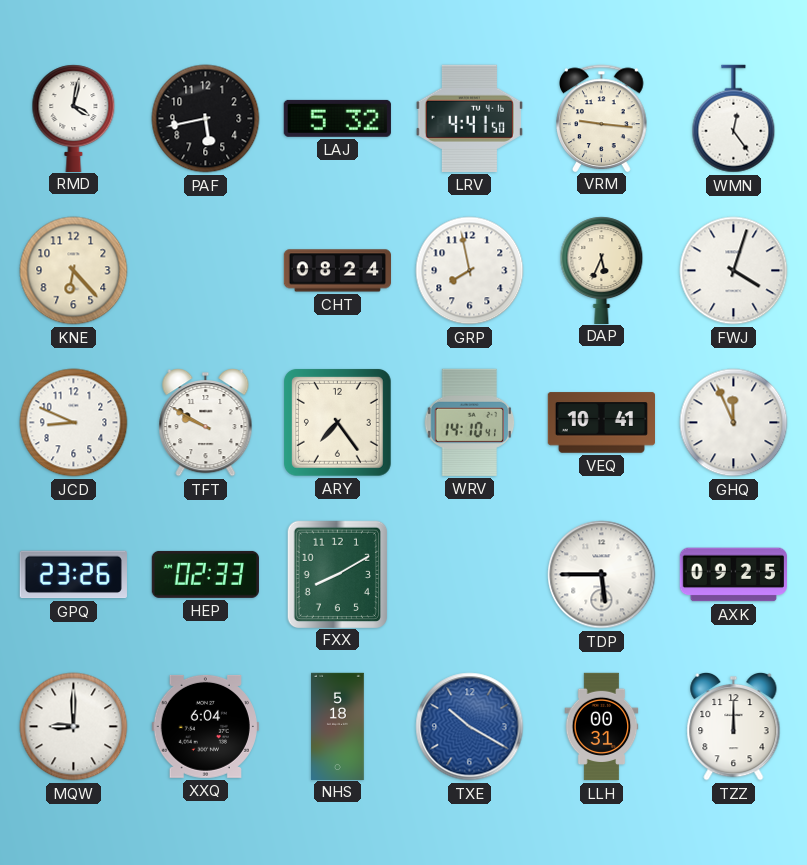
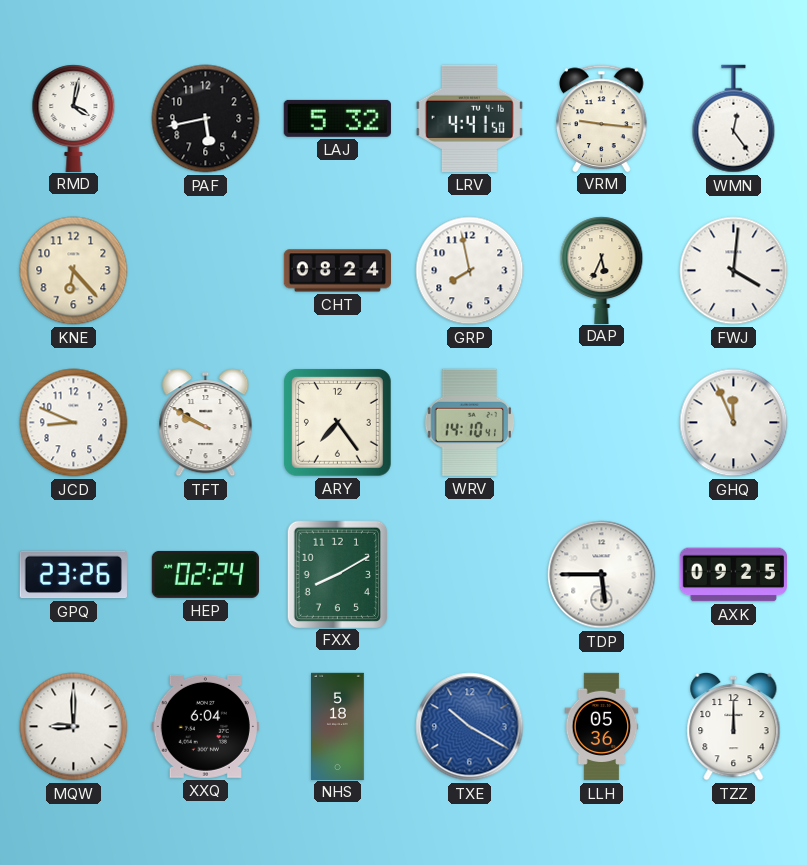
FWJ: 4:03 -> 4:01 (734, 271)
VEQ: 10:41 -> none (601, 423)
HEP: 02:33 -> 02:24 (205, 574)
LLH: 00:31 -> 05:36 (602, 727)
